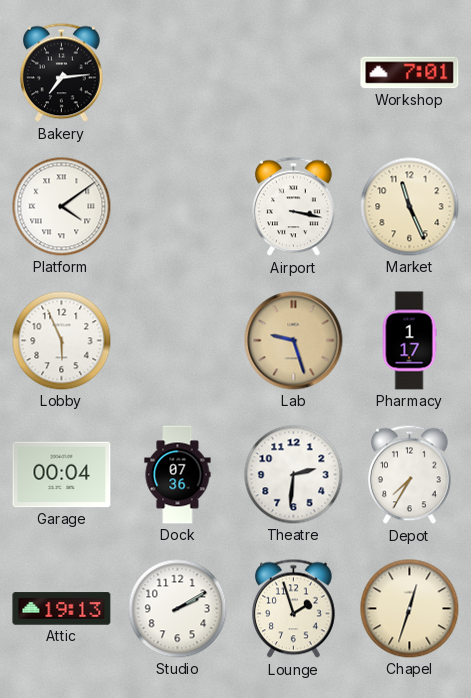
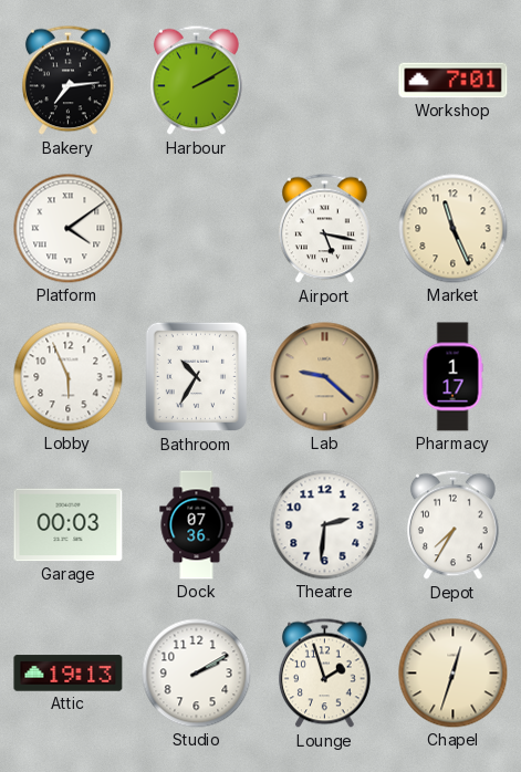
Harbour: none -> 2:10 (197, 81)
Airport: 3:17 -> 5:17 (325, 229)
Bathroom: none -> 10:35 (196, 377)
Lab: 9:27 -> 9:22 (325, 377)
Garage: 00:04 -> 00:03 (69, 525)
